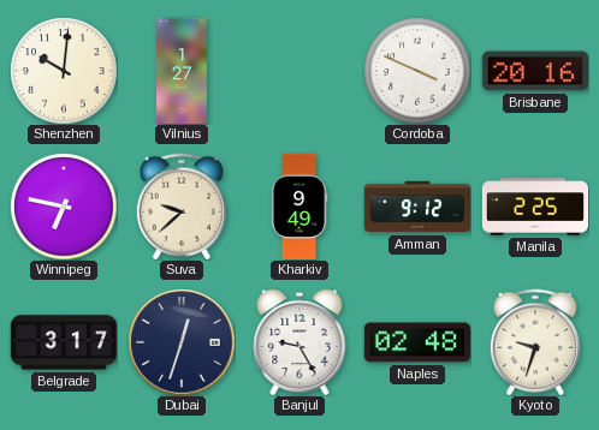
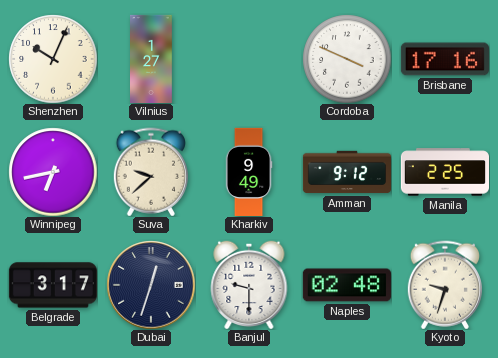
Shenzhen: 10:01 -> 10:04 (53, 59)
Brisbane: 20:16 -> 17:16 (445, 59)
Winnipeg: 6:47 -> 6:43 (53, 172)
Banjul: 9:25 -> 9:30 (249, 285)
